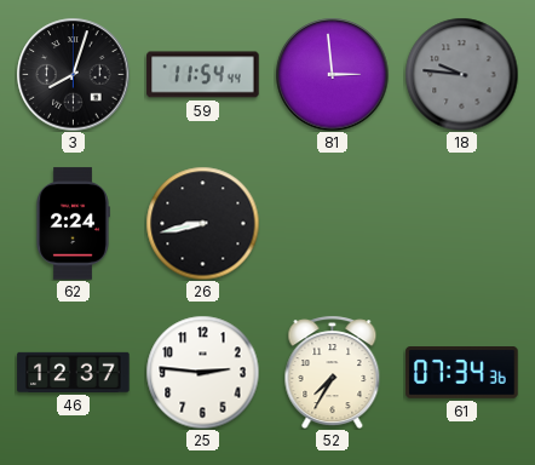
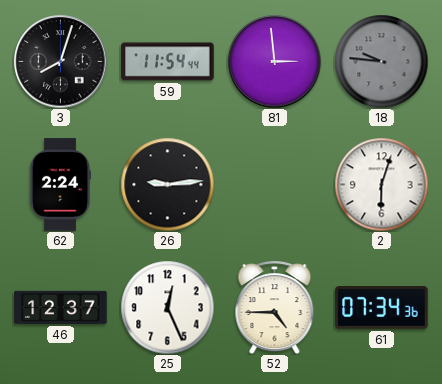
26: 8:43 -> 9:14 (167, 184)
2: none -> 6:03 (381, 184)
25: 2:46 -> 12:26 (167, 307)
52: 7:35 -> 4:45 (275, 307)
